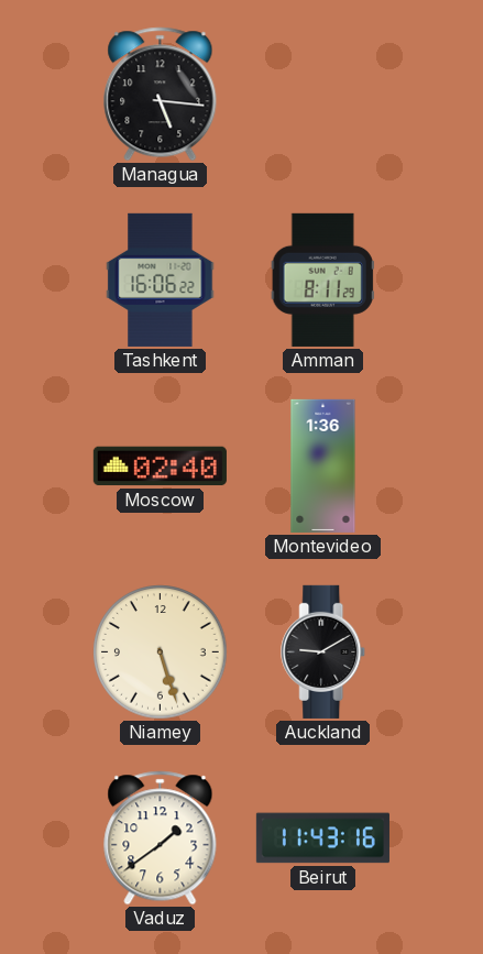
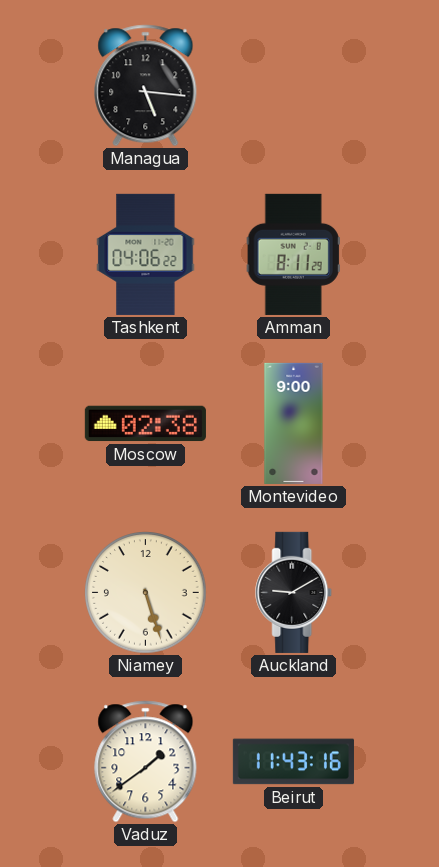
Tashkent: 16:06 -> 04:06 (146, 254)
Moscow: 02:40 -> 02:38 (145, 424)
Montevideo: 1:36 -> 9:00 (294, 423)
